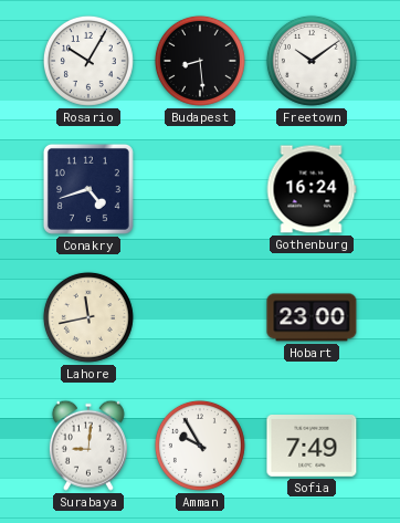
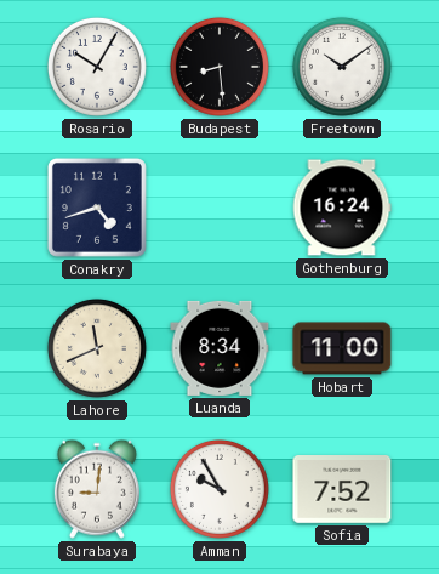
Lahore: 11:43 -> 11:41 (97, 348)
Luanda: none -> 8:34 (219, 348)
Hobart: 23:00 -> 11:00 (342, 348)
Sofia: 7:49 -> 7:52 (342, 490)
